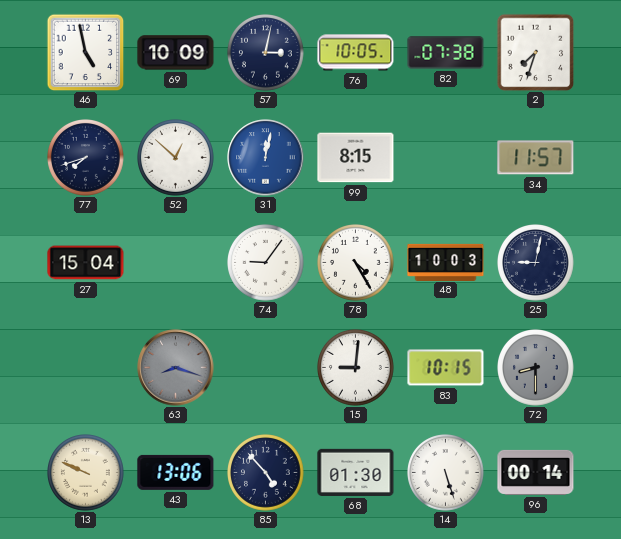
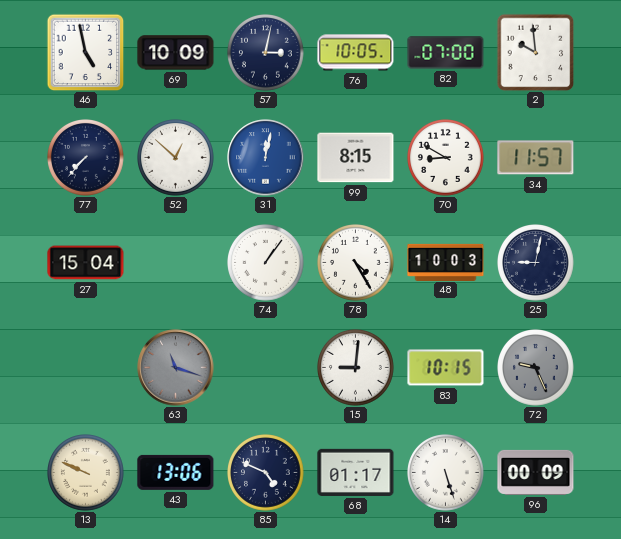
82: 07:38 -> 07:00 (446, 53)
2: 7:33 -> 9:59 (535, 52)
77: 7:42 -> 7:37 (86, 158)
70: none -> 8:50 (446, 158)
74: 9:06 -> 1:06 (266, 263)
63: 8:18 -> 11:18 (176, 368)
72: 8:30 -> 9:26 (536, 368)
85: 4:53 -> 4:49 (266, 473)
68: 01:30 -> 01:17 (356, 472)
96: 00:14 -> 00:09 (536, 472)
